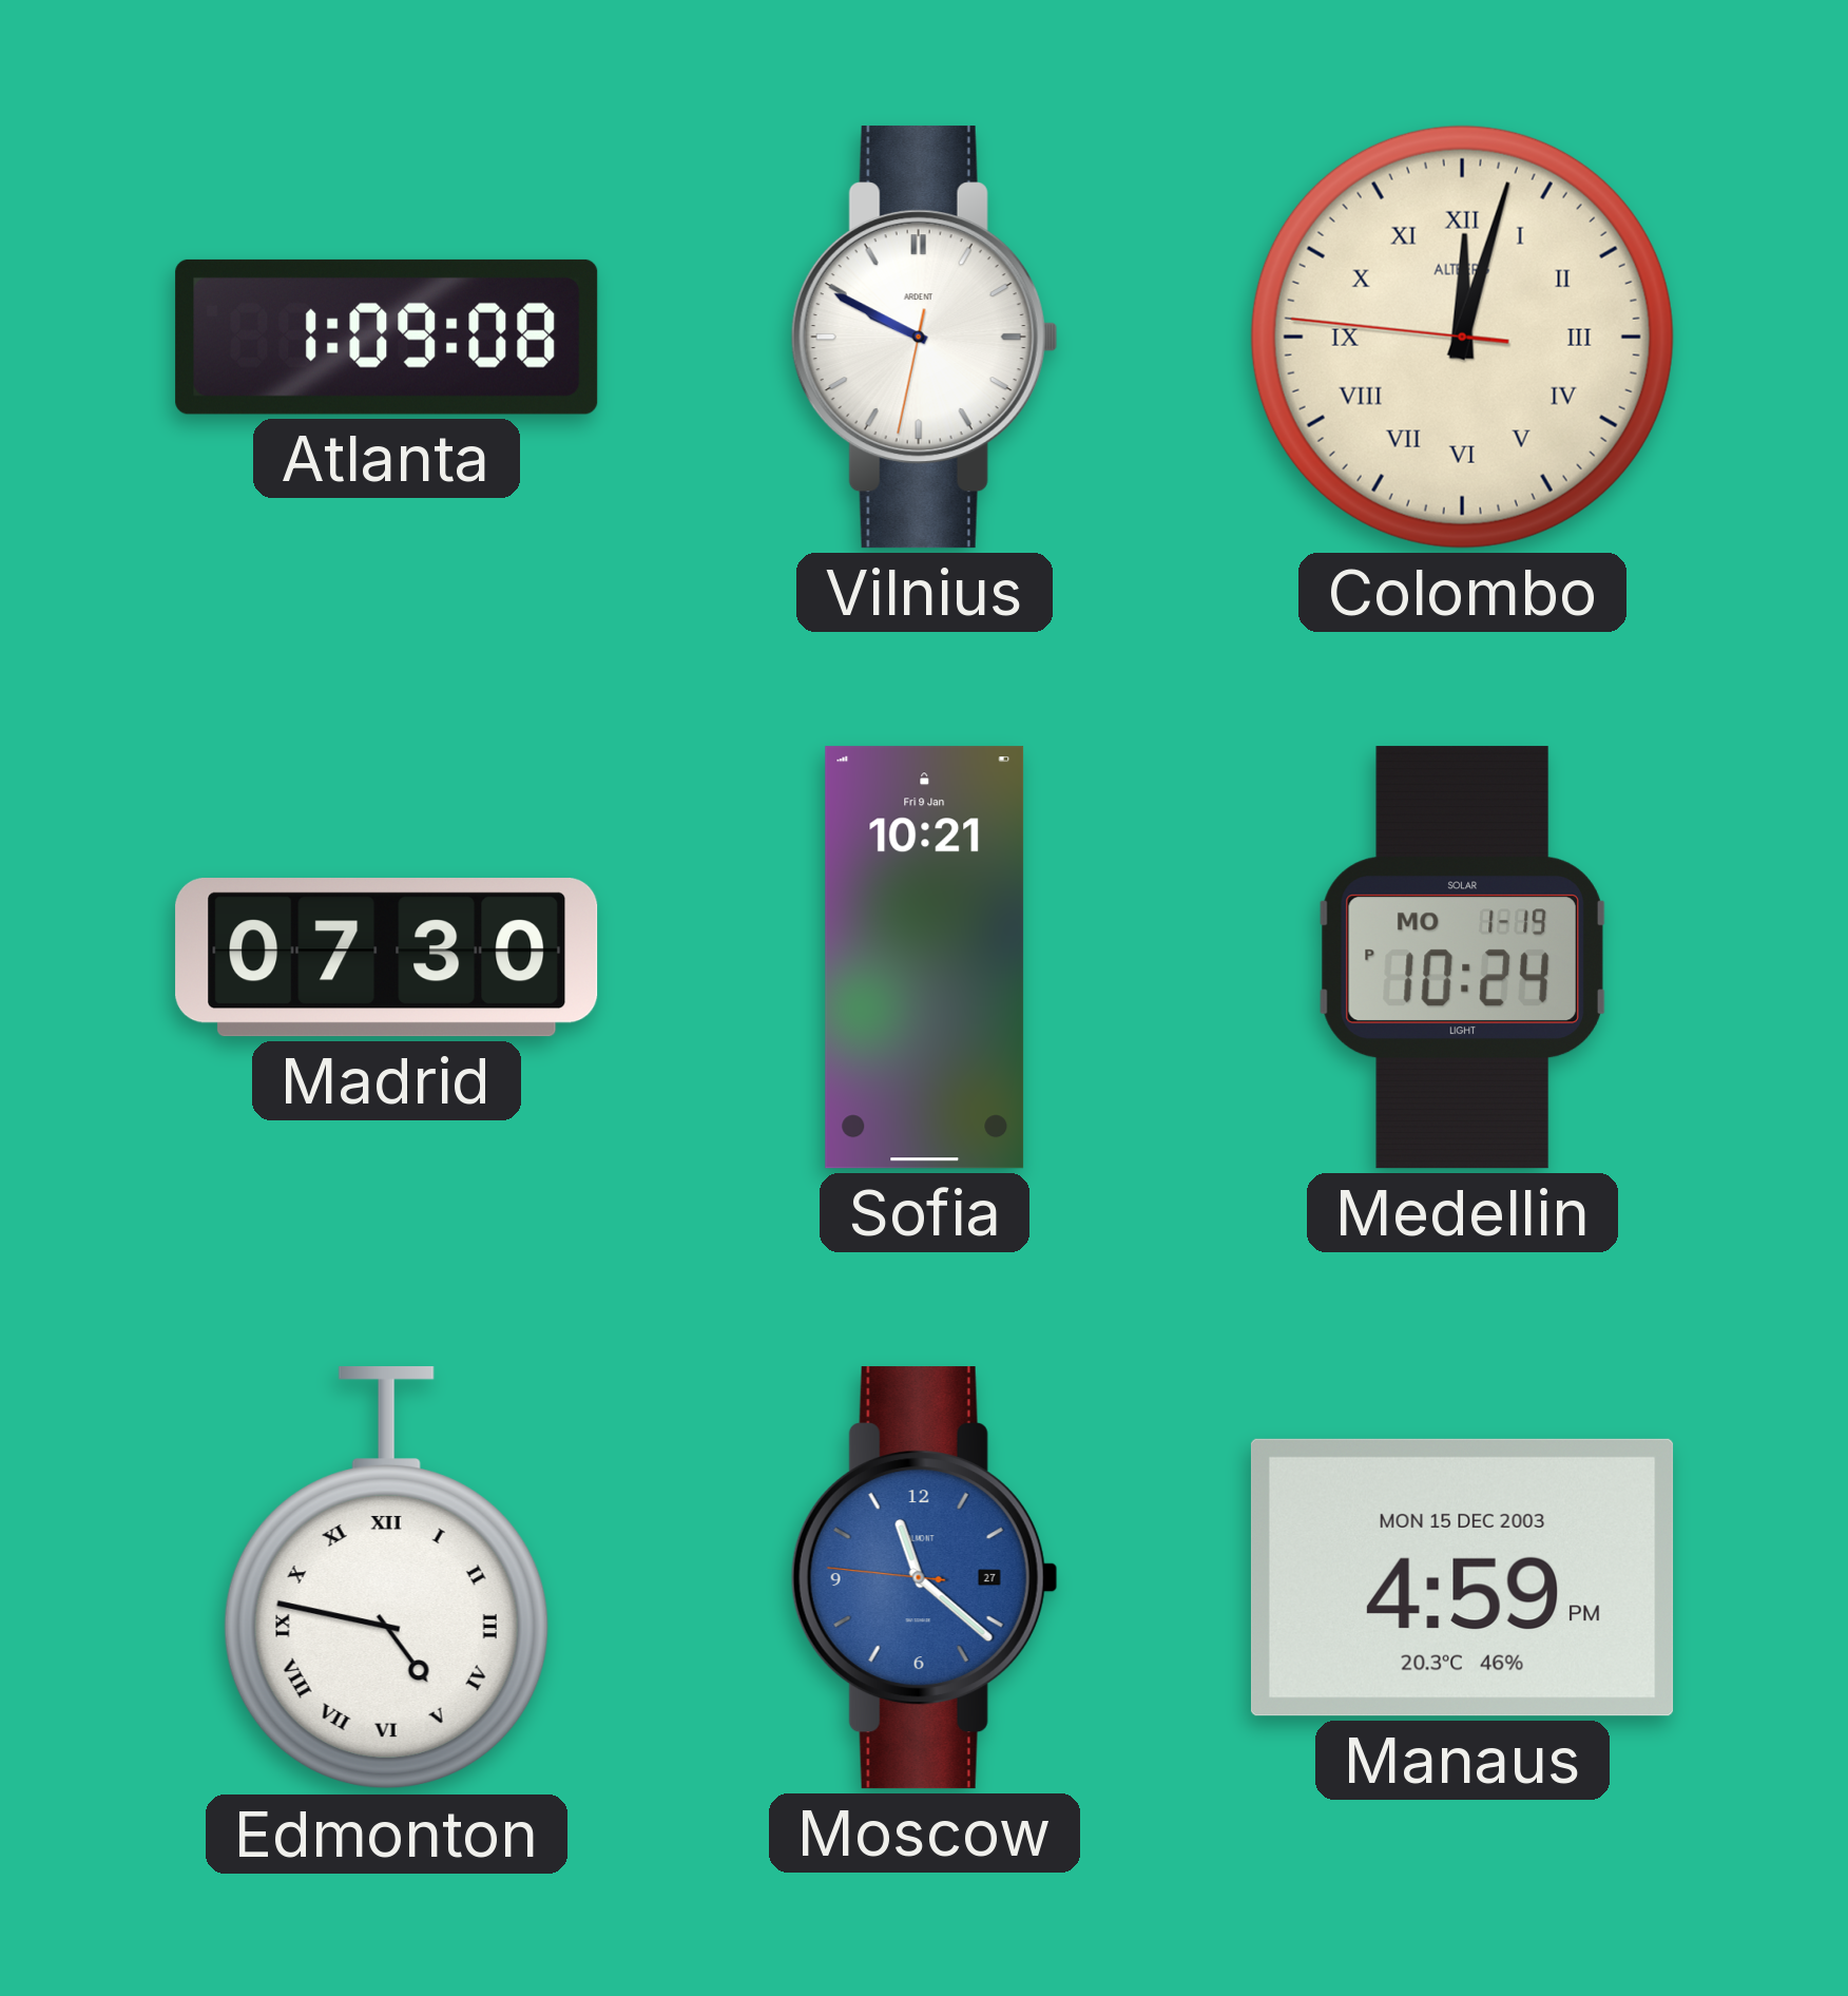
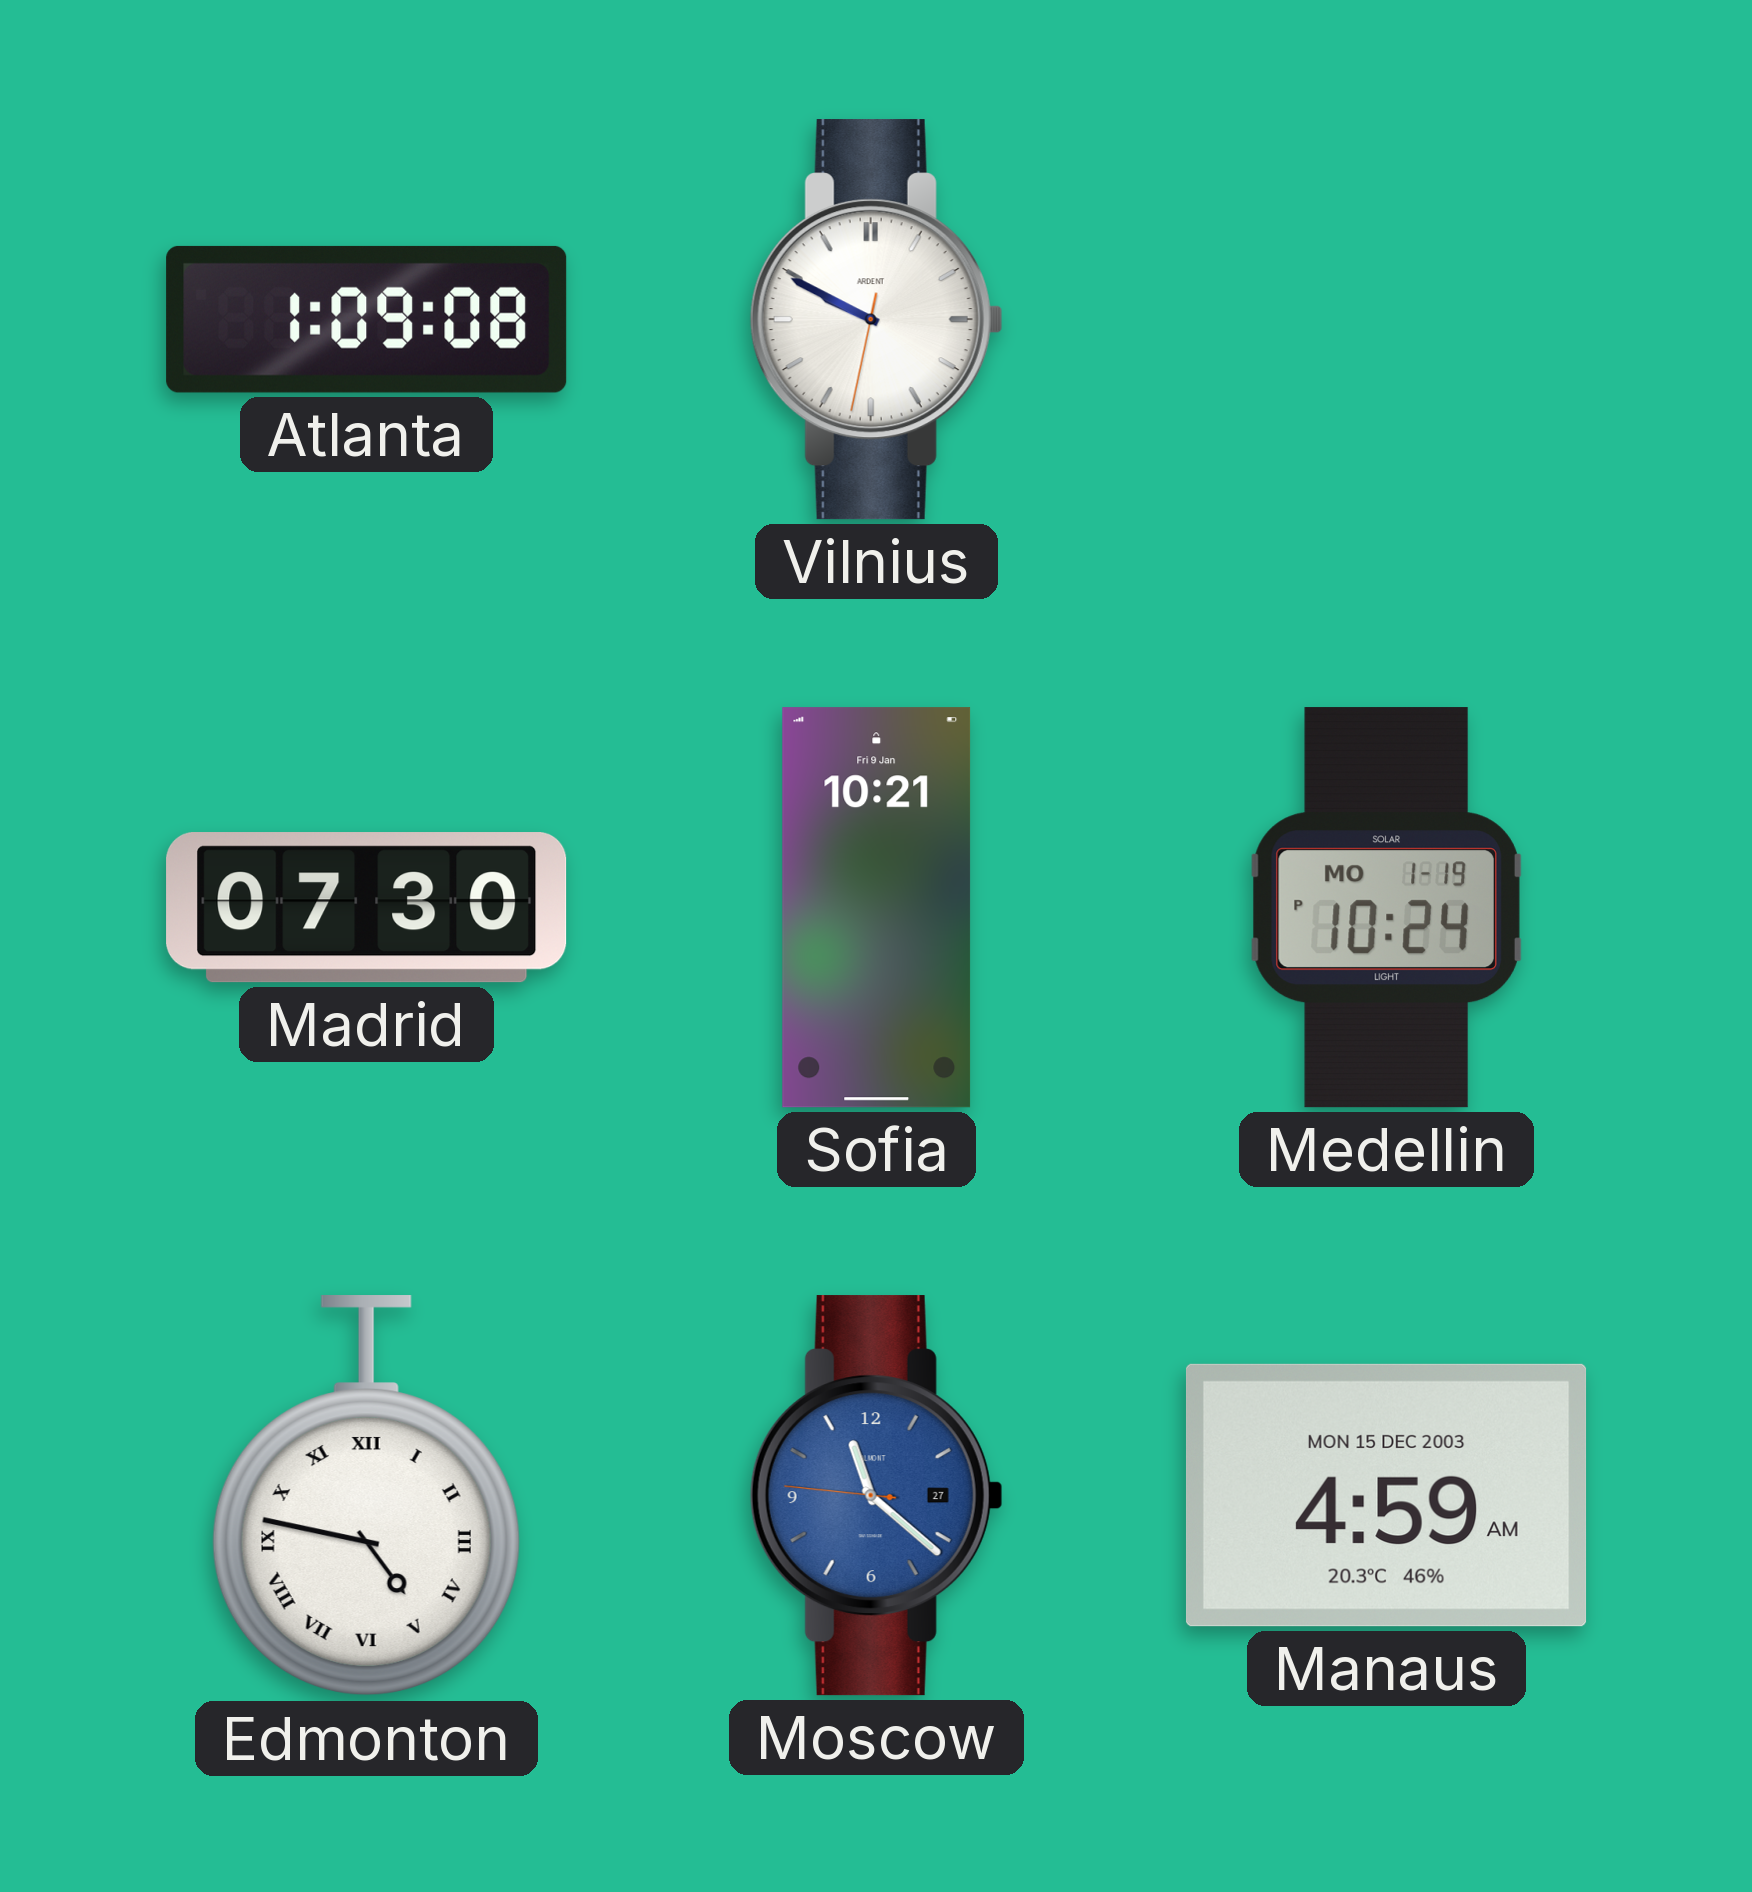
Colombo: 12:02 -> none (1462, 337)
Manaus: 4:59 PM -> 4:59 AM (1386, 1495)
